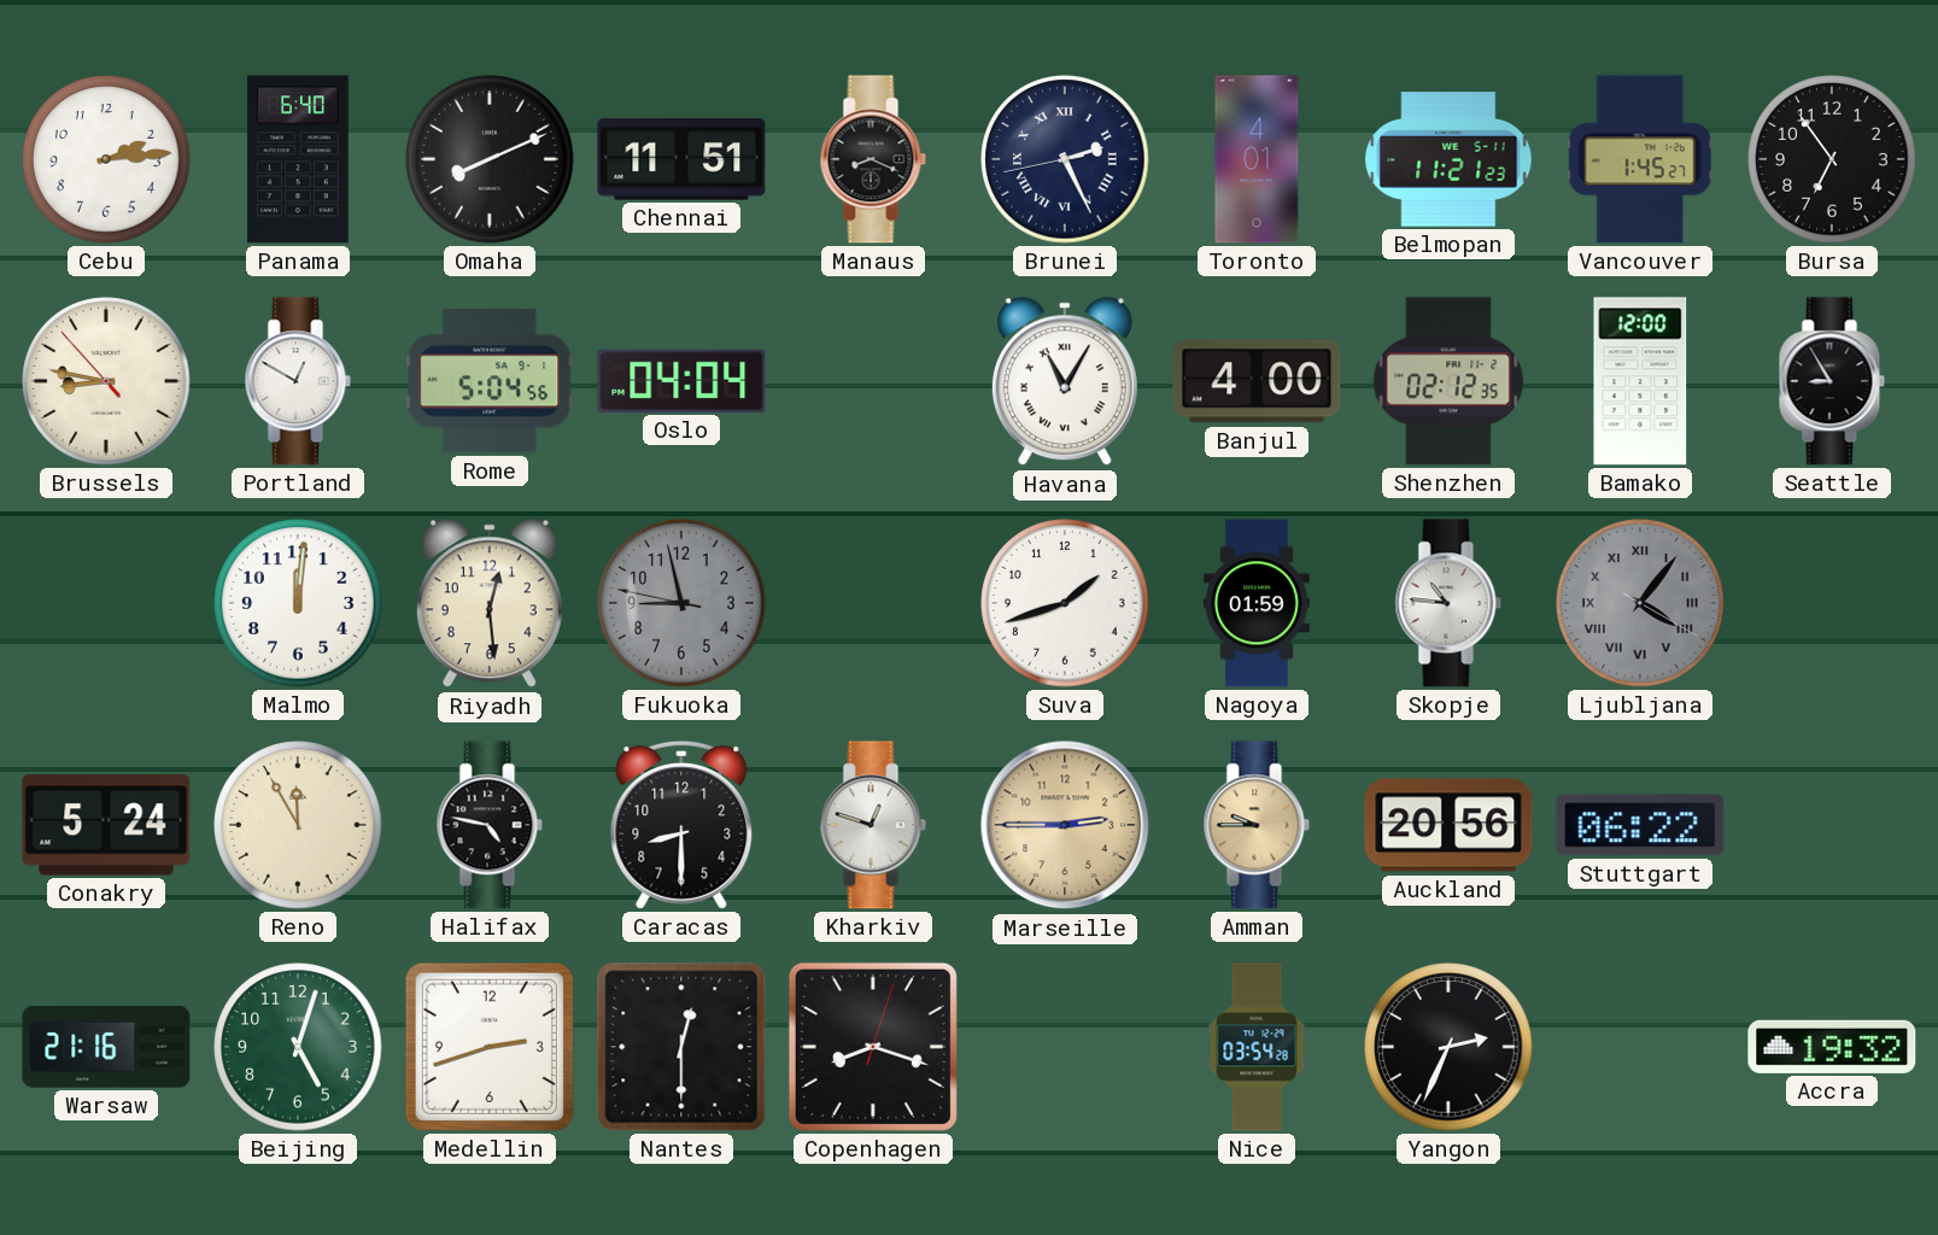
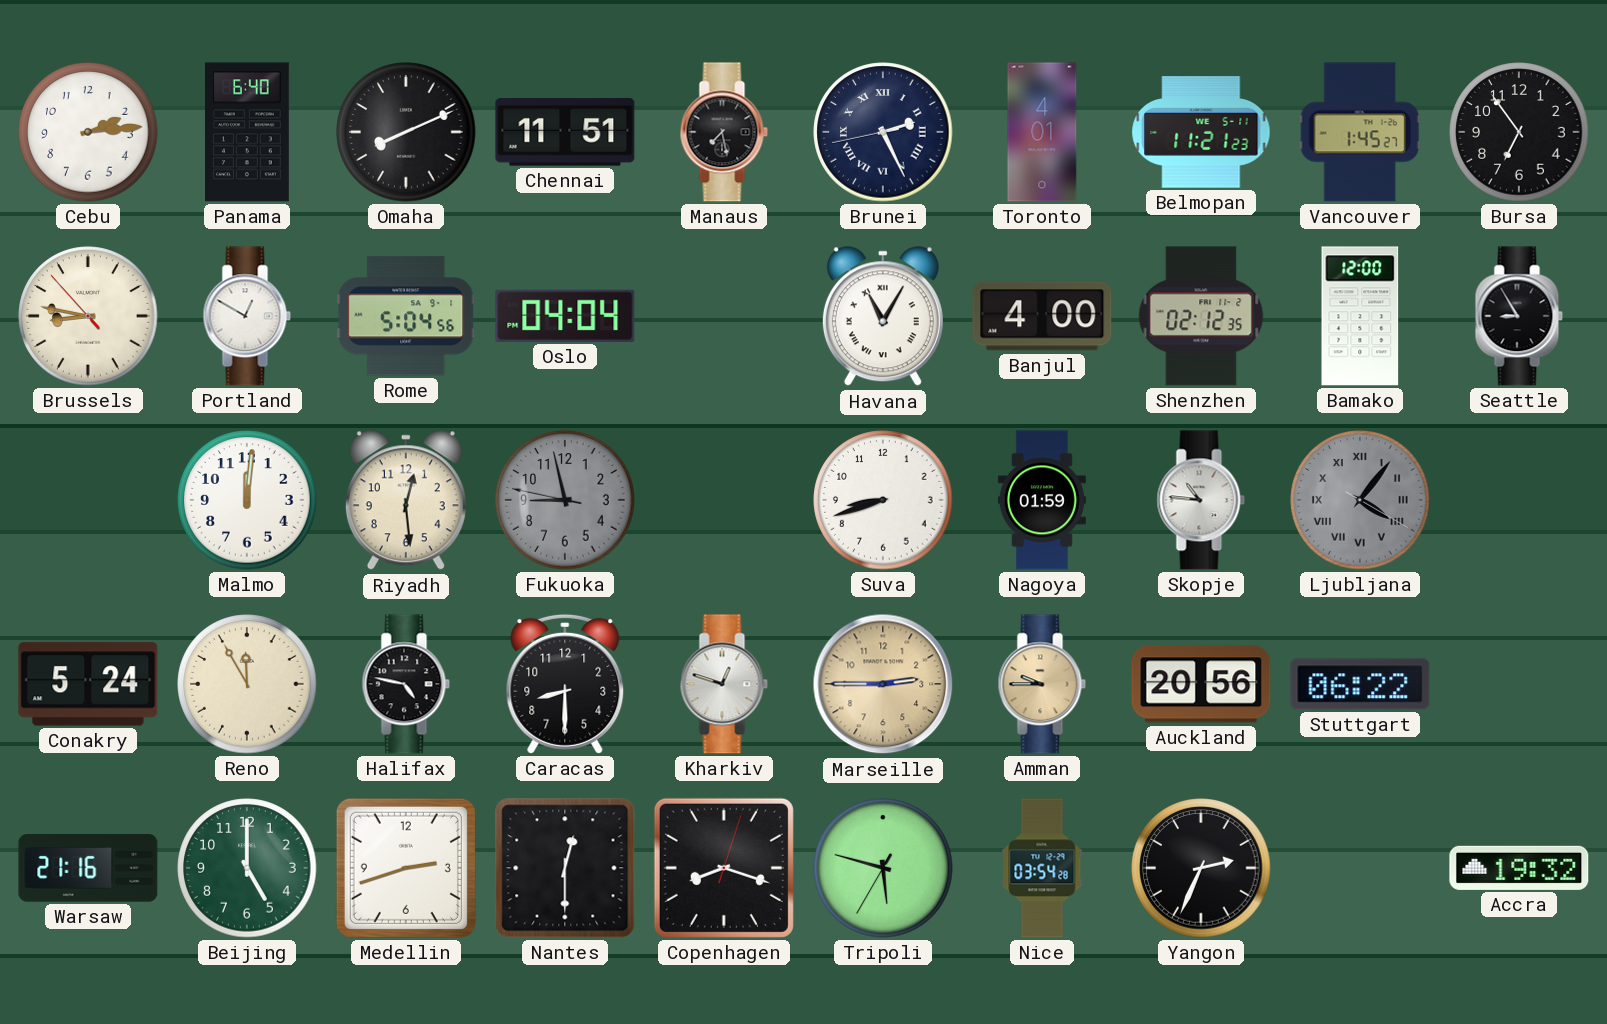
Manaus: 8:19 -> 7:28 (724, 132)
Suva: 1:42 -> 8:42 (883, 500)
Beijing: 5:03 -> 5:00 (247, 868)
Tripoli: none -> 5:47 (883, 868)
